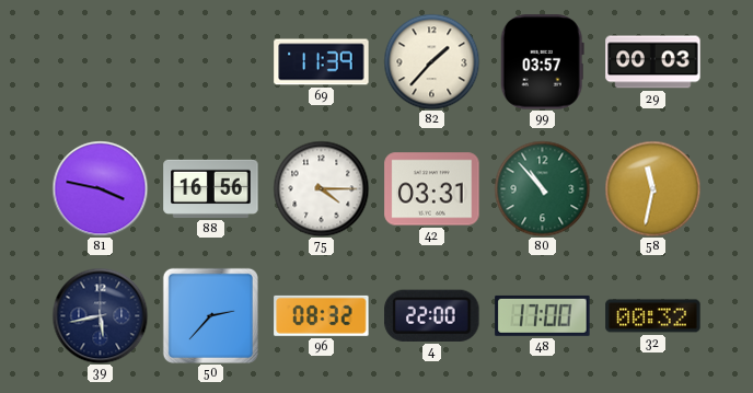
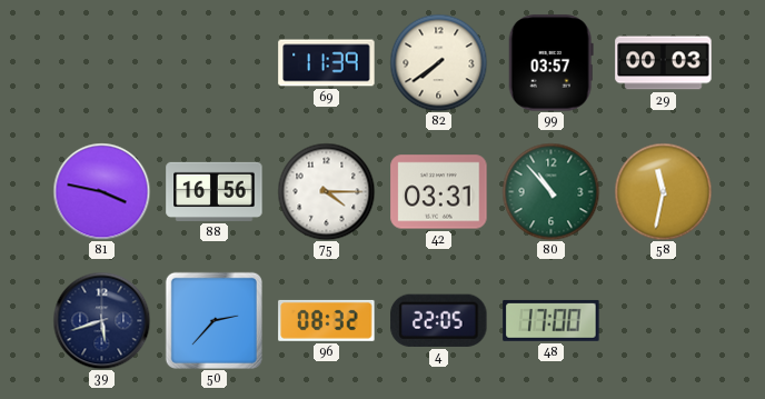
82: 1:37 -> 7:39 (438, 62)
39: 5:43 -> 5:42 (101, 320)
4: 22:00 -> 22:05 (439, 320)
32: 00:32 -> none (653, 316)
